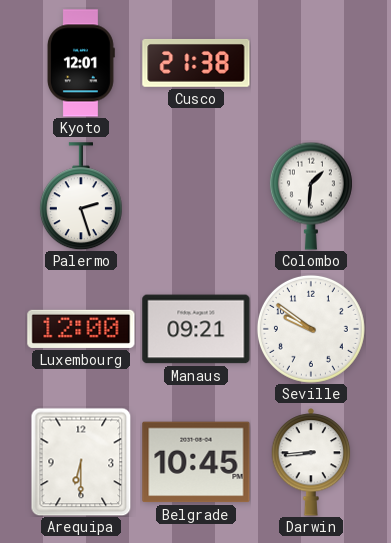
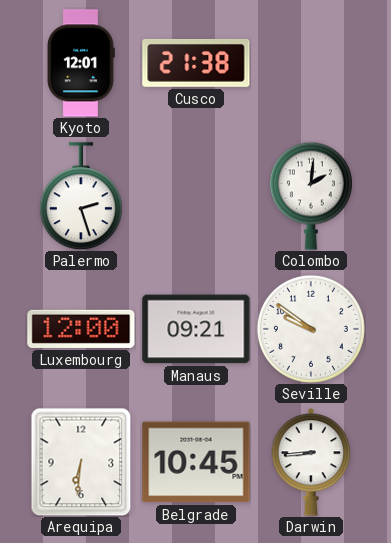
Colombo: 1:31 -> 2:01 (311, 196)
Arequipa: 6:30 -> 6:31 (81, 462)
